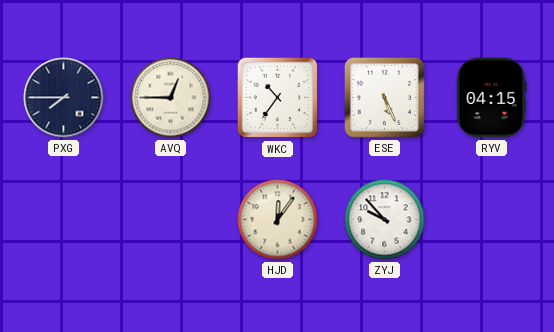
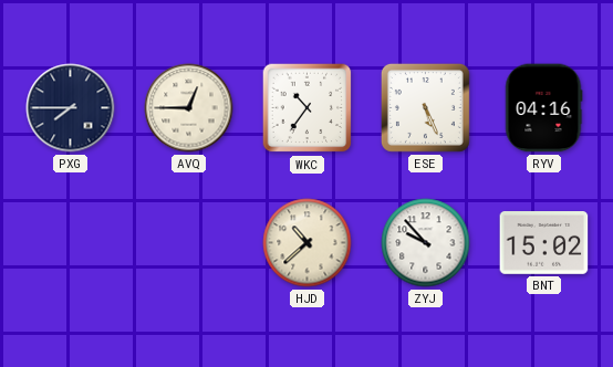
RYV: 04:15 -> 04:16 (543, 108)
HJD: 12:06 -> 10:38 (308, 243)
BNT: none -> 15:02 (544, 243)
